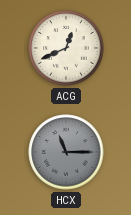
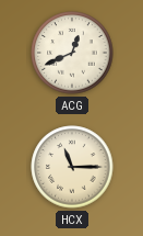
HCX dial: grey -> cream (72, 167)
